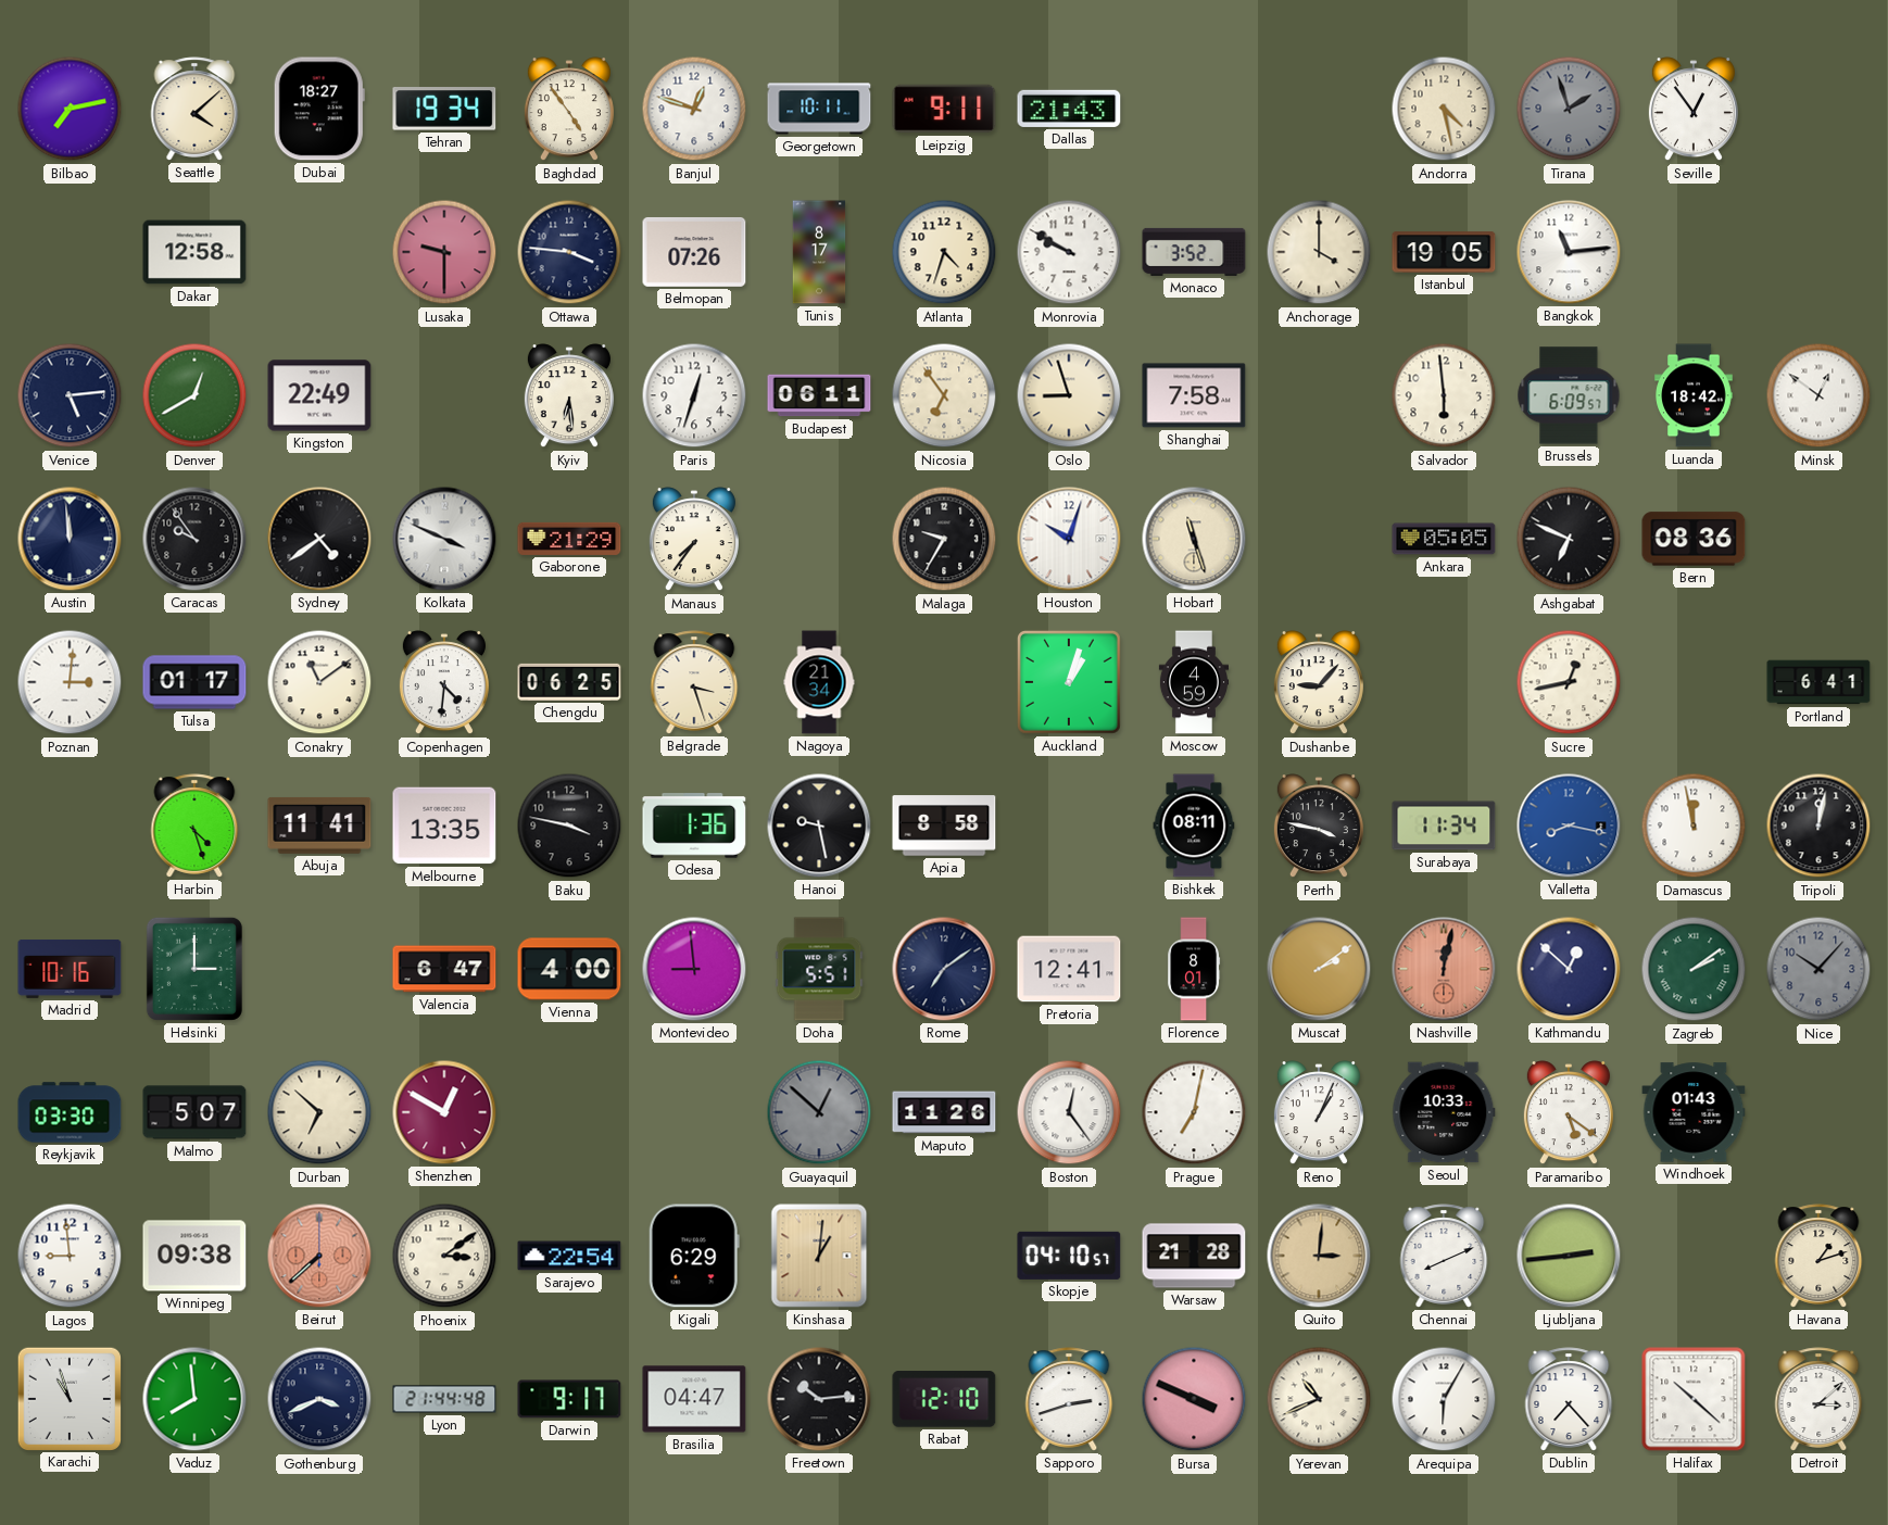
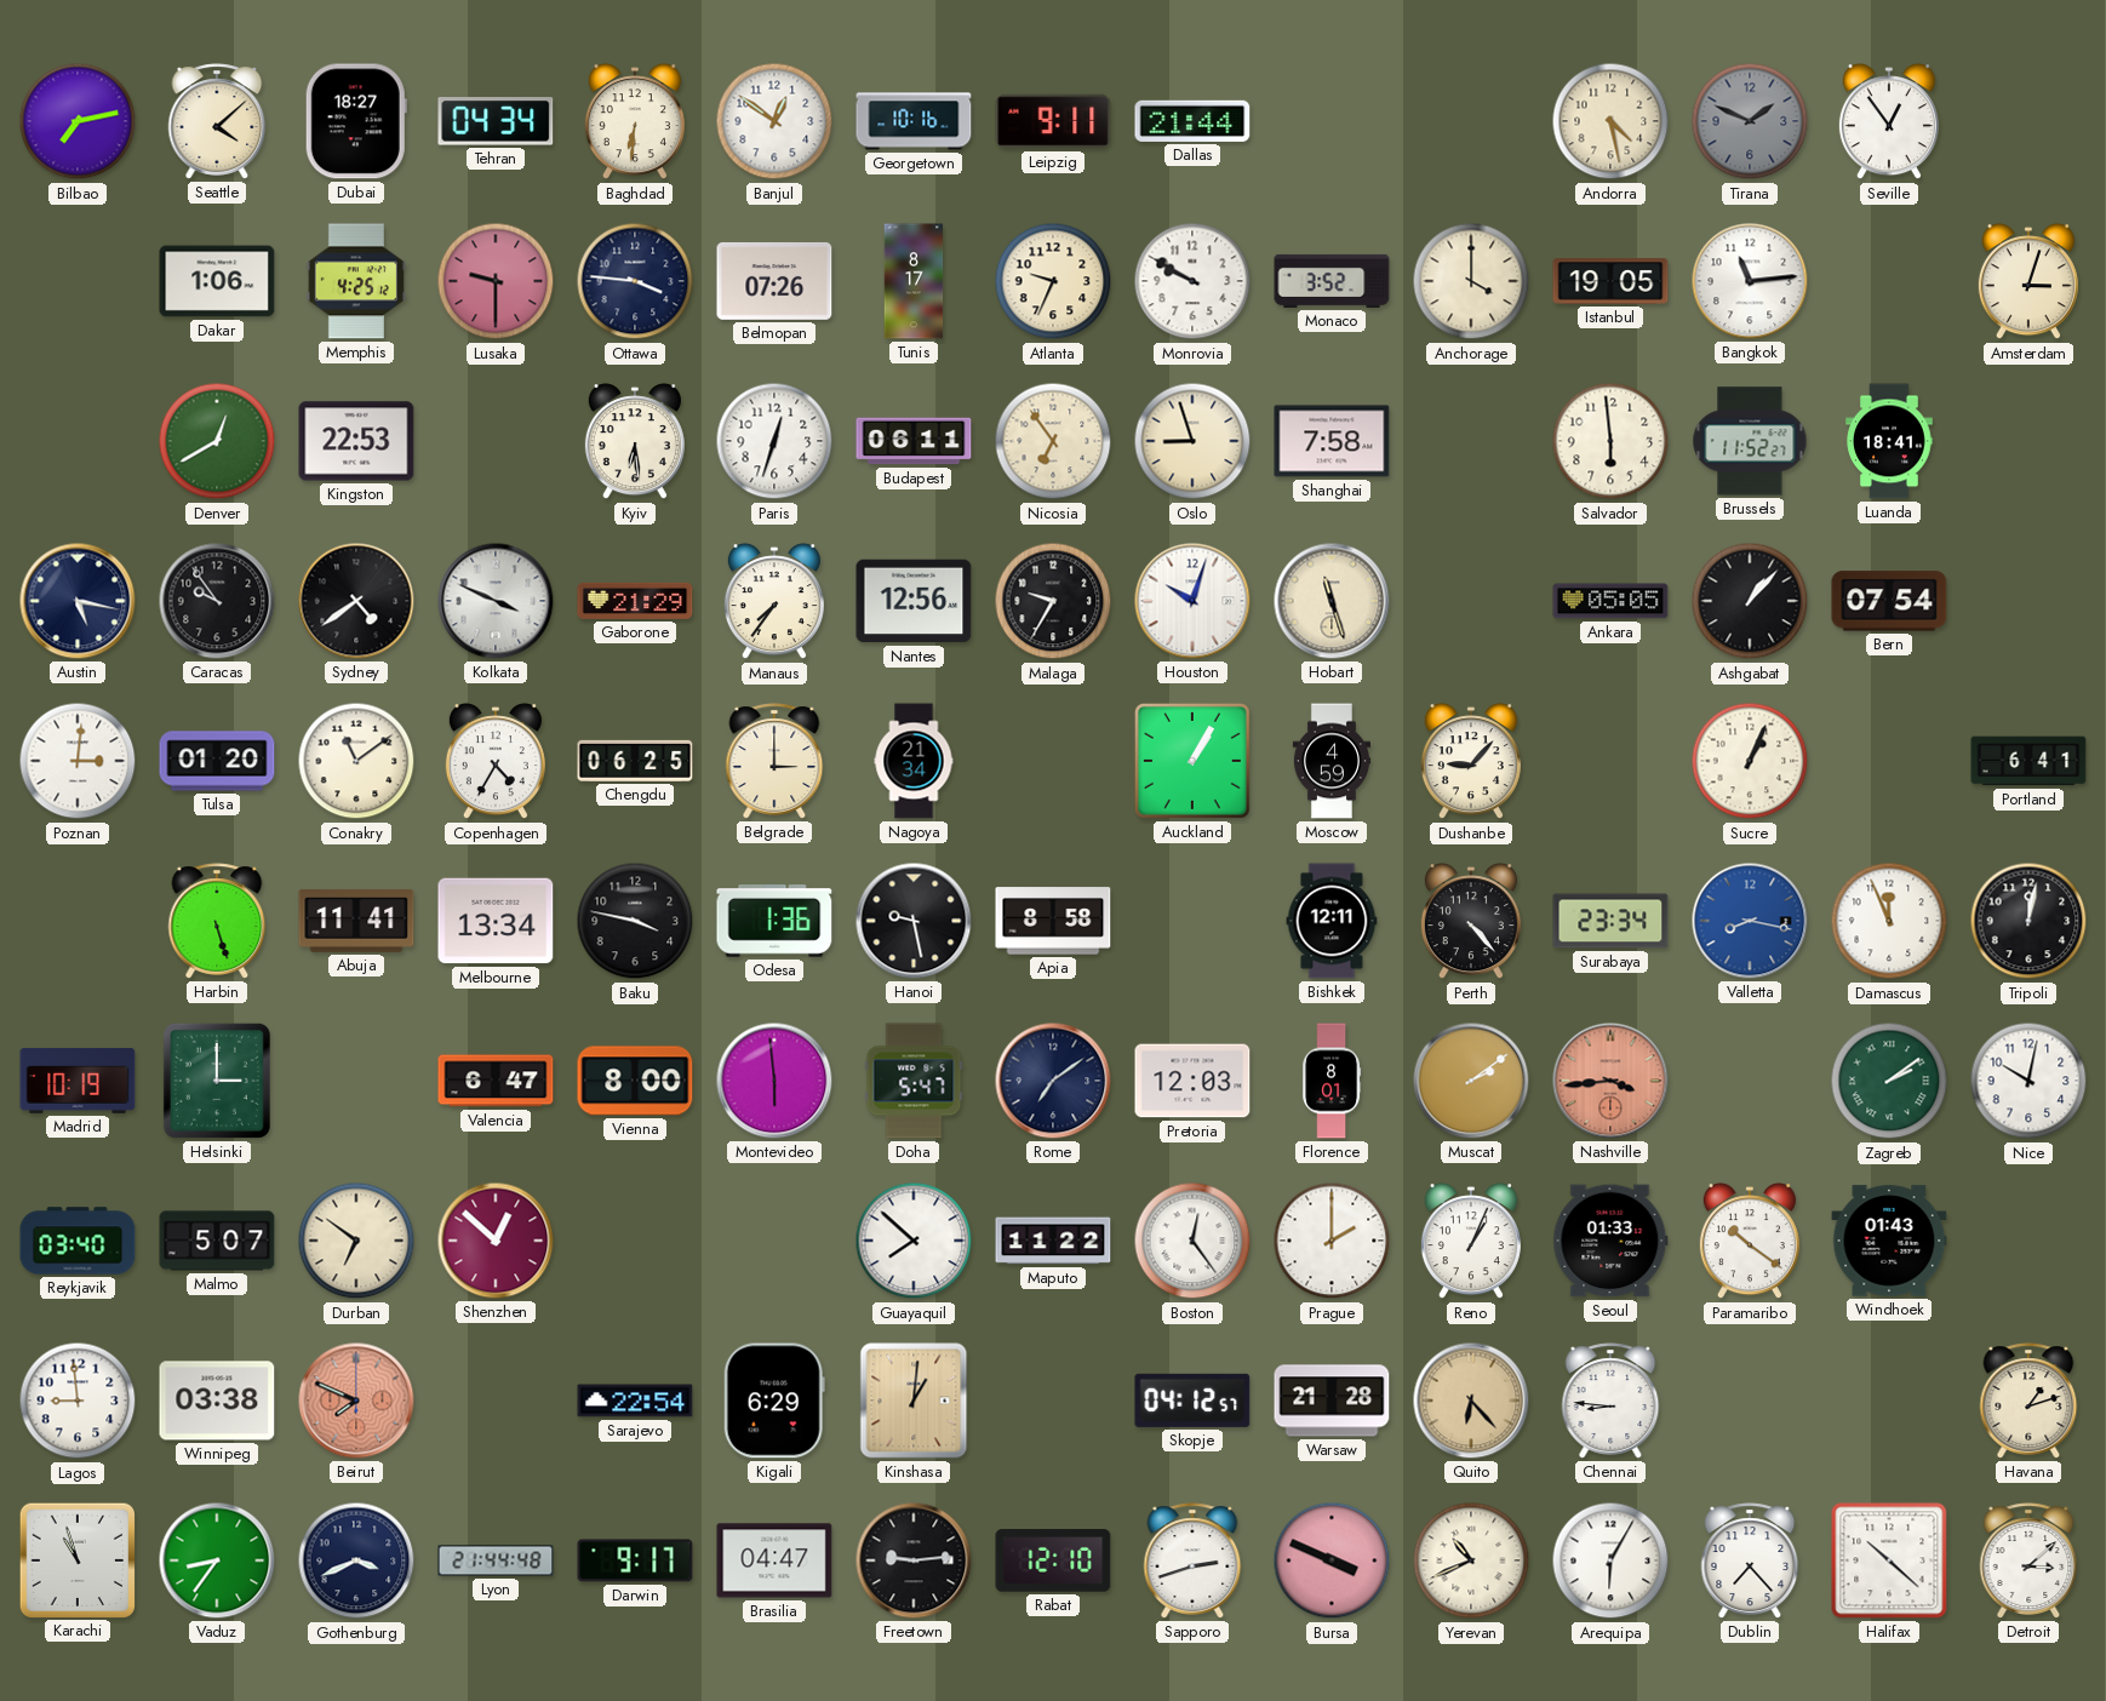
Tehran: 19:34 -> 04:34 (496, 122)
Baghdad: 4:54 -> 6:31 (635, 122)
Banjul: 12:48 -> 12:51 (774, 121)
Georgetown: 10:11 -> 10:16 (914, 121)
Dallas: 21:43 -> 21:44 (1192, 121)
Tirana: 1:57 -> 1:49 (1750, 121)
Dakar: 12:58 -> 1:06 (217, 281)
Memphis: none -> 4:25 (356, 281)
Atlanta: 4:33 -> 9:34 (1053, 281)
Amsterdam: none -> 3:03 (2028, 282)
Venice: 5:14 -> none (70, 395)
Kingston: 22:49 -> 22:53 (356, 441)
Brussels: 6:09 -> 11:52 (1750, 441)
Luanda: 18:42 -> 18:41 (1889, 441)
Minsk: 12:51 -> none (1818, 395)
Austin: 11:59 -> 5:17 (78, 601)
Nantes: none -> 12:56 (914, 601)
Ashgabat: 6:49 -> 1:07 (1750, 601)
Bern: 08:36 -> 07:54 (1889, 601)
Tulsa: 01:17 -> 01:20 (217, 761)
Copenhagen: 4:31 -> 4:35 (496, 762)
Belgrade: 3:27 -> 3:00 (774, 761)
Auckland: 1:03 -> 1:05 (1192, 761)
Sucre: 12:43 -> 1:04 (1750, 761)
Harbin: 4:27 -> 5:27 (217, 921)
Melbourne: 13:35 -> 13:34 (496, 921)
Bishkek: 08:11 -> 12:11 (1332, 921)
Perth: 3:47 -> 4:23 (1471, 922)
Surabaya: 11:34 -> 23:34 (1610, 921)
Damascus: 11:58 -> 11:56 (1889, 921)
Madrid: 10:16 -> 10:19 (78, 1081)
Vienna: 4:00 -> 8:00 (635, 1081)
Montevideo: 8:59 -> 5:59 (774, 1081)
Doha: 5:51 -> 5:47 (914, 1081)
Pretoria: 12:41 -> 12:03 (1192, 1081)
Nashville: 12:02 -> 3:44 (1610, 1081)
Kathmandu: 12:52 -> none (1569, 969)
Nice: 10:07 -> 10:02 (2028, 1081)
Nice dial: grey -> white (2028, 1081)
Reykjavik: 03:30 -> 03:40 (78, 1241)
Durban: 6:52 -> 6:51 (356, 1241)
Shenzhen: 12:50 -> 12:52 (496, 1241)
Guayaquil: 12:52 -> 7:52 (914, 1241)
Guayaquil dial: grey -> white (914, 1241)
Maputo: 11:26 -> 11:22 (1053, 1241)
Prague: 7:02 -> 2:00 (1332, 1241)
Seoul: 10:33 -> 01:33 (1610, 1241)
Paramaribo: 5:21 -> 10:21 (1750, 1242)
Winnipeg: 09:38 -> 03:38 (217, 1401)
Beirut: 7:38 -> 7:49 (356, 1401)
Phoenix: 3:09 -> none (444, 1256)
Skopje: 04:10 -> 04:12 (1192, 1401)
Quito: 3:01 -> 6:23 (1471, 1401)
Chennai: 8:11 -> 8:46 (1610, 1401)
Ljubljana: 2:44 -> none (1569, 1256)
Vaduz: 7:59 -> 8:36 (217, 1560)
Freetown: 10:14 -> 9:14 (914, 1560)
